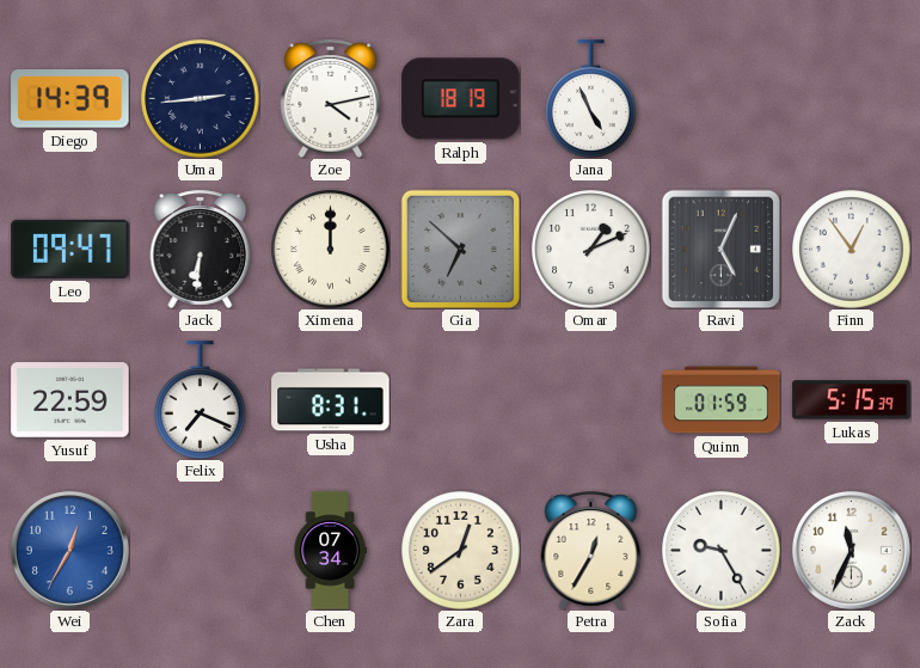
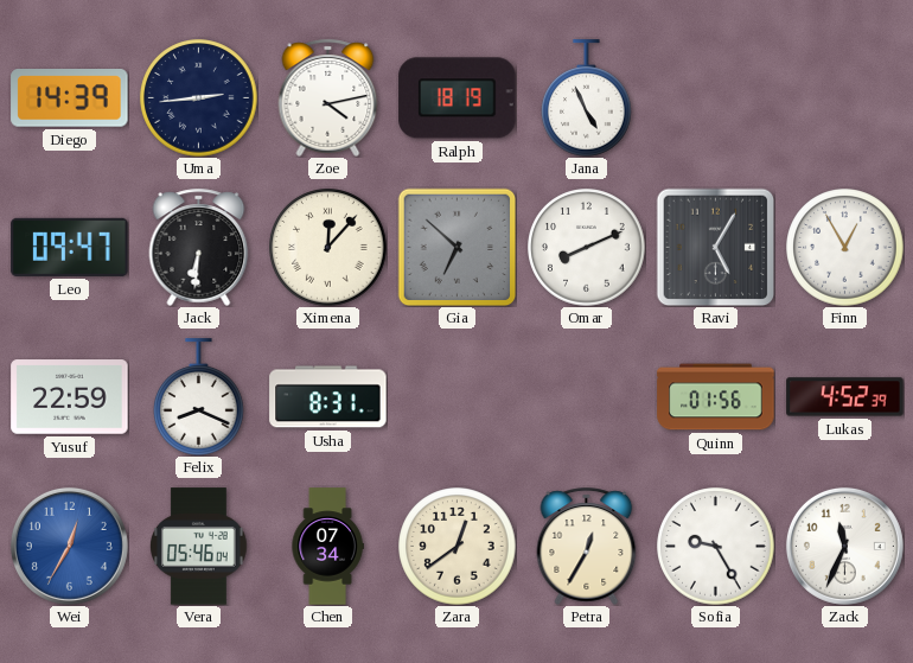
Ximena: 12:00 -> 12:07 (328, 248)
Omar: 1:11 -> 8:11 (587, 248)
Ravi: 5:04 -> 5:05 (715, 247)
Finn: 12:54 -> 12:55 (845, 248)
Felix: 7:19 -> 8:19 (199, 397)
Quinn: 01:59 -> 01:56 (716, 397)
Lukas: 5:15 -> 4:52 (845, 397)
Vera: none -> 05:46 (199, 547)
